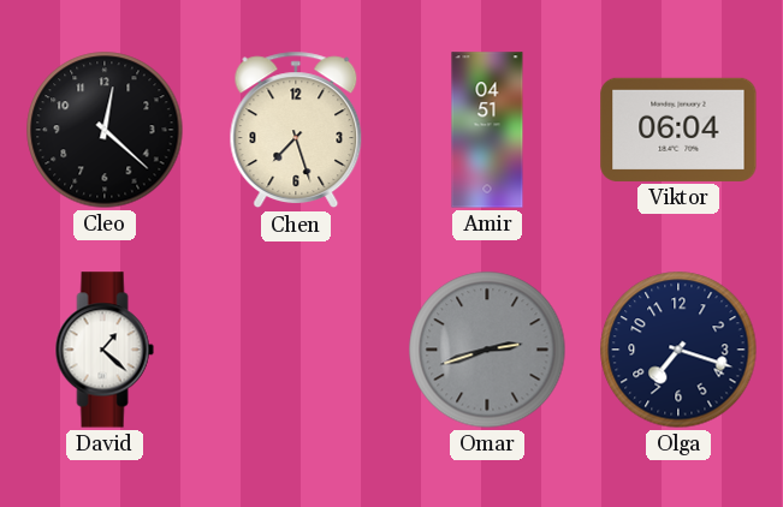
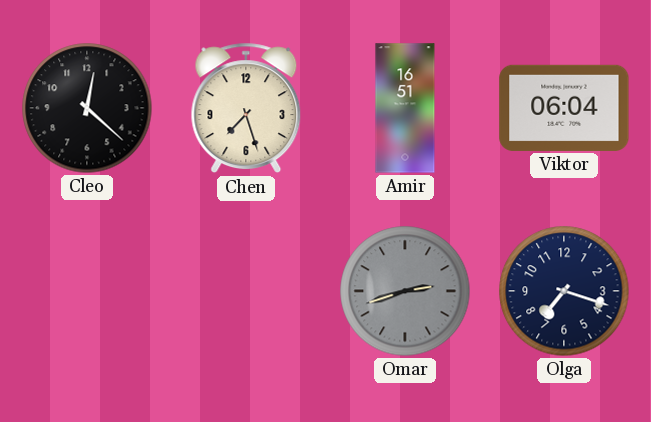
Amir: 04:51 -> 16:51 (405, 108)
David: 1:22 -> none (105, 350)
